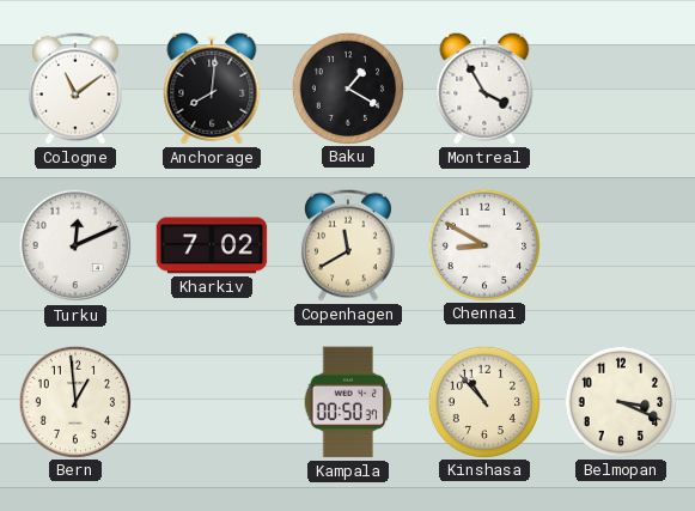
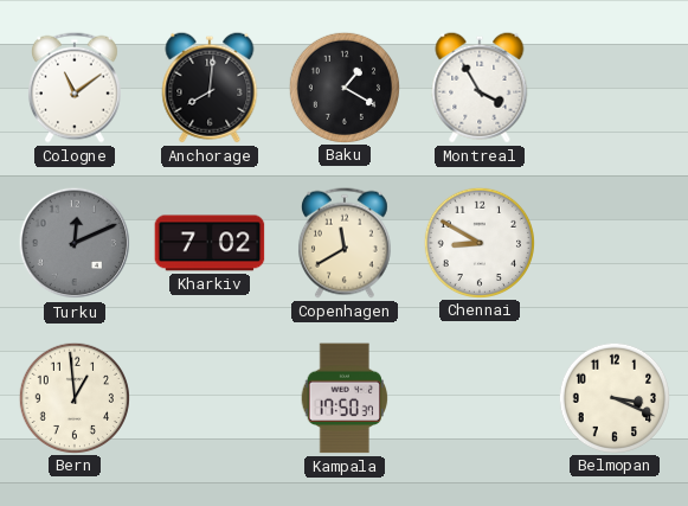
Turku dial: white -> grey (75, 243)
Kampala: 00:50 -> 17:50 (345, 398)
Kinshasa: 10:53 -> none (483, 401)
